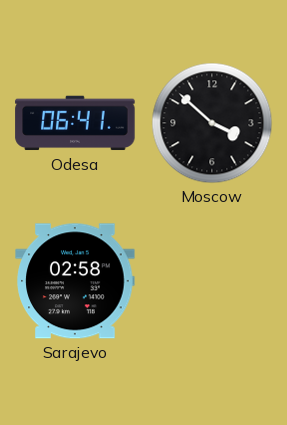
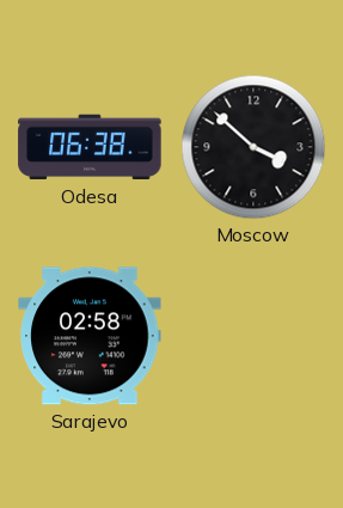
Odesa: 06:41 -> 06:38 (90, 147)
